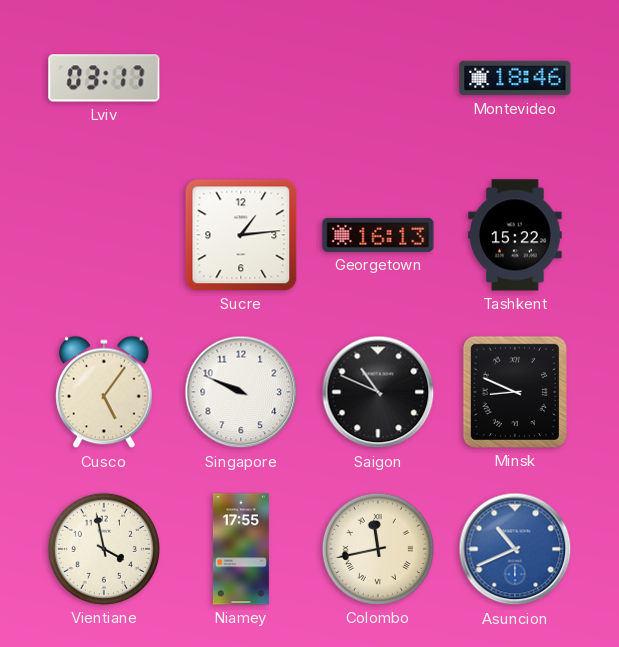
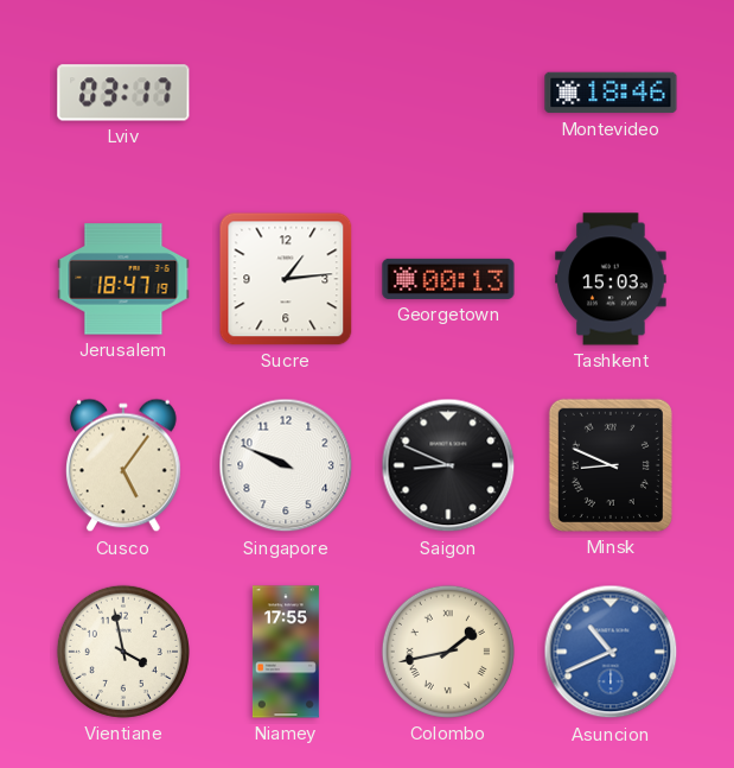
Jerusalem: none -> 18:47 (123, 279)
Georgetown: 16:13 -> 00:13 (448, 279)
Tashkent: 15:22 -> 15:03 (611, 279)
Saigon: 10:49 -> 8:49 (448, 465)
Colombo: 11:43 -> 1:43 (448, 652)
